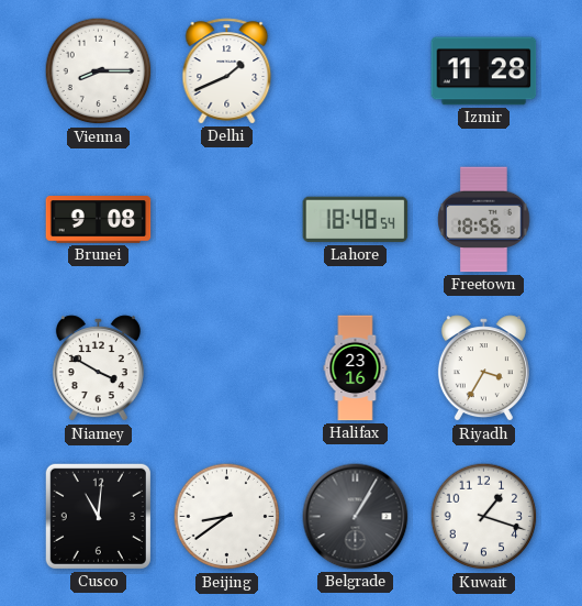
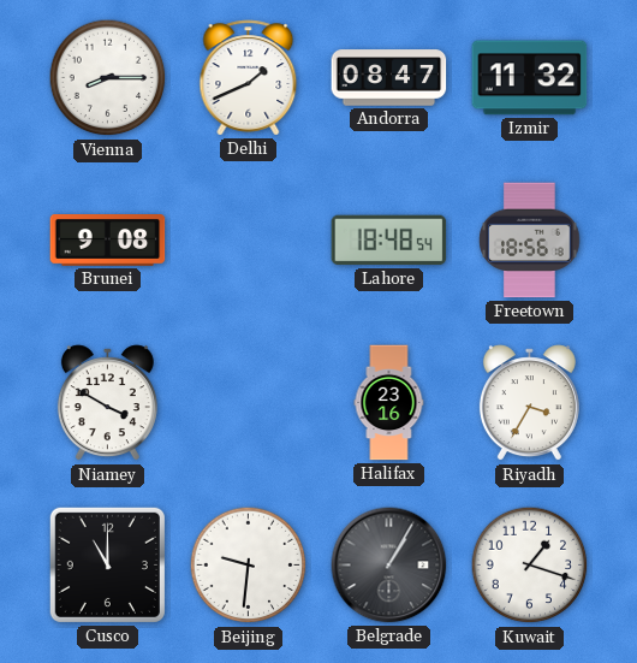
Andorra: none -> 08:47 (389, 78)
Izmir: 11:28 -> 11:32 (530, 78)
Cusco: 11:01 -> 11:00 (107, 564)
Beijing: 8:39 -> 9:31 (249, 566)
